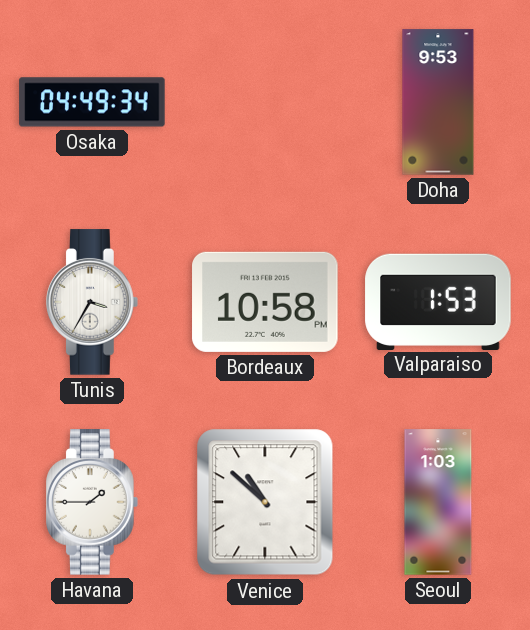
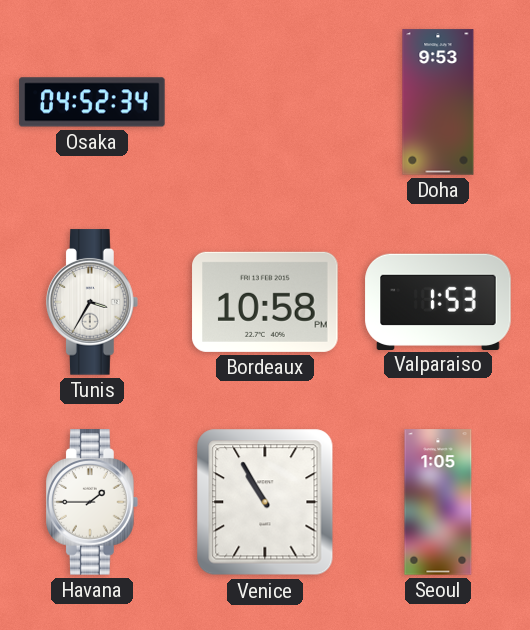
Osaka: 04:49 -> 04:52 (92, 102)
Venice: 10:52 -> 10:55 (265, 502)
Seoul: 1:03 -> 1:05 (438, 502)
